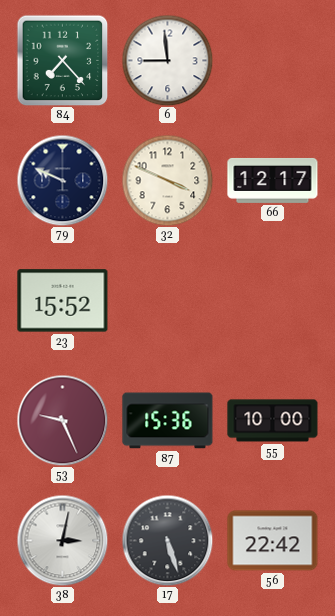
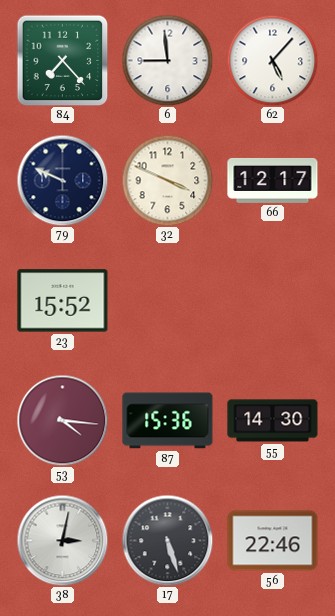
62: none -> 5:07 (272, 60)
53: 9:26 -> 4:16 (62, 420)
55: 10:00 -> 14:30 (273, 421)
56: 22:42 -> 22:46 (273, 541)
